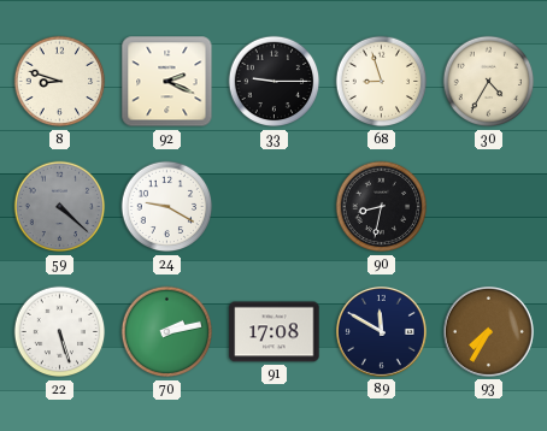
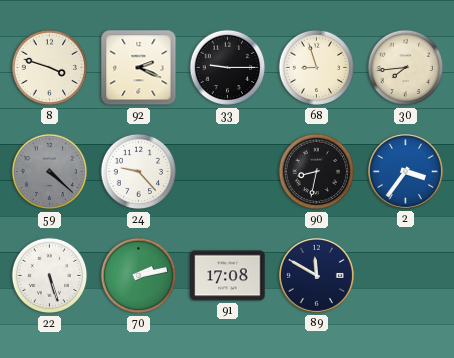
8: 8:48 -> 3:48 (50, 68)
30: 4:35 -> 7:44 (406, 68)
24: 9:20 -> 9:23 (139, 172)
2: none -> 3:36 (405, 171)
93: 7:35 -> none (488, 331)
